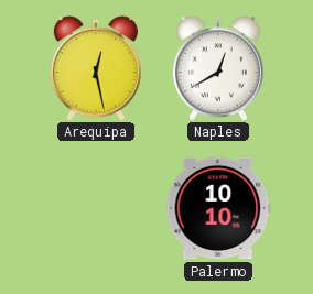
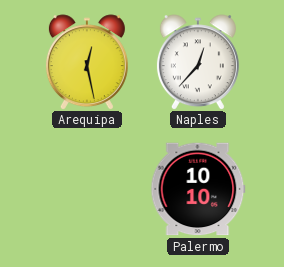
Naples: 12:40 -> 12:37 (198, 62)
